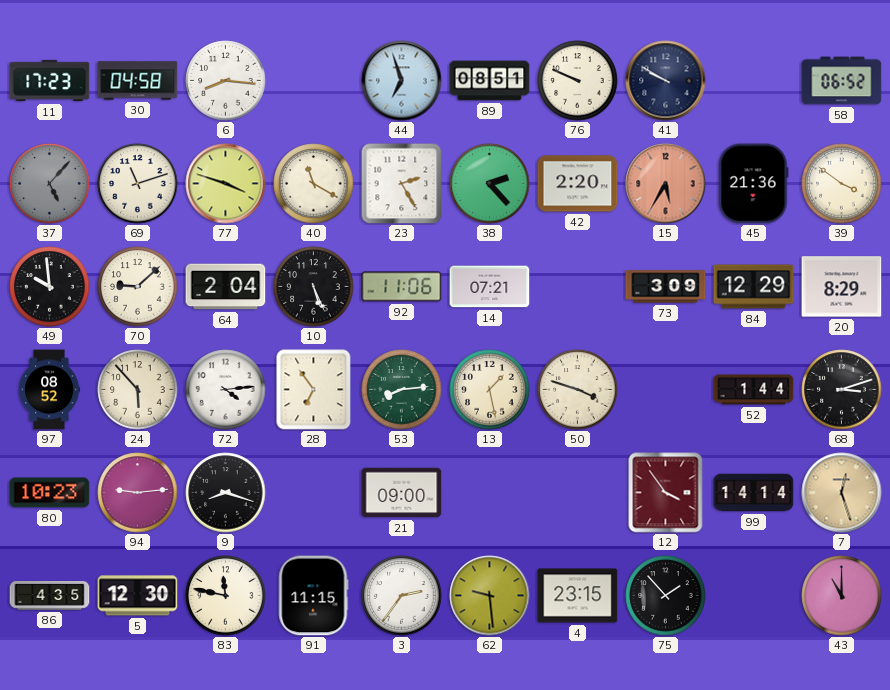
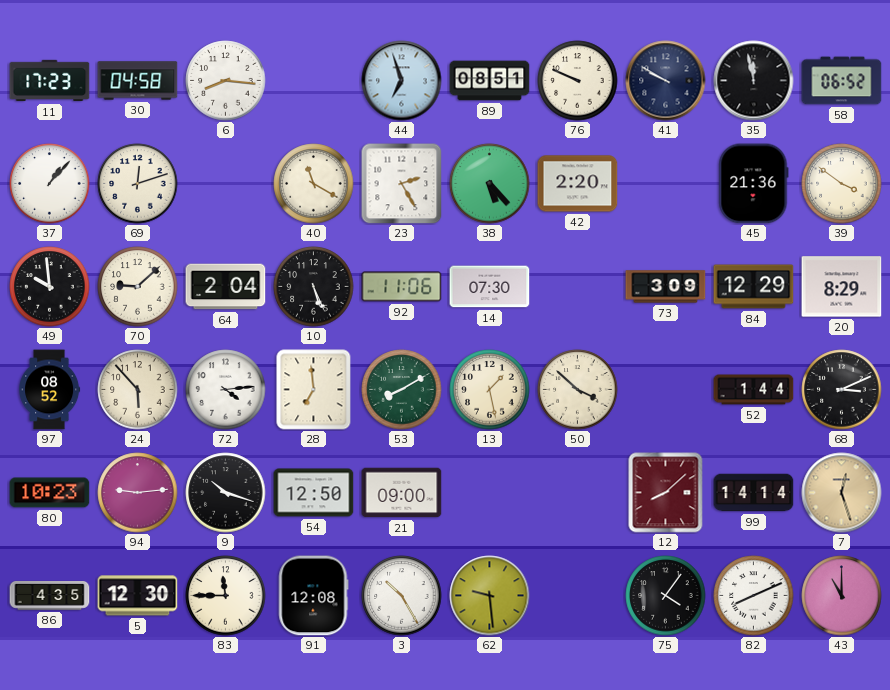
35: none -> 11:58 (754, 81)
37: 5:07 -> 1:07 (50, 184)
37 dial: grey -> white (50, 184)
69: 11:12 -> 12:12 (138, 184)
77: 3:48 -> none (226, 184)
38: 2:23 -> 5:23 (490, 184)
15: 5:35 -> none (666, 184)
14: 07:21 -> 07:30 (490, 287)
28: 6:54 -> 6:59 (314, 390)
53: 8:14 -> 8:10 (402, 390)
50: 3:48 -> 3:52 (578, 390)
68: 3:12 -> 3:11 (842, 390)
9: 8:18 -> 10:18 (226, 493)
54: none -> 12:50 (314, 493)
12: 3:54 -> 8:08 (666, 493)
83: 11:47 -> 11:45 (226, 596)
91: 11:15 -> 12:08 (313, 596)
3: 2:36 -> 10:25 (402, 596)
4: 23:15 -> none (578, 596)
75: 1:53 -> 4:06 (666, 596)
82: none -> 8:11 (754, 596)
